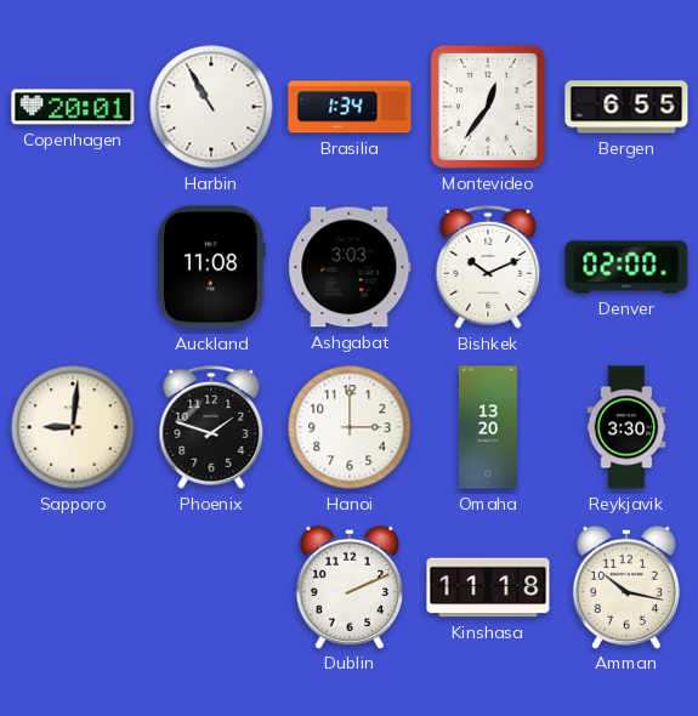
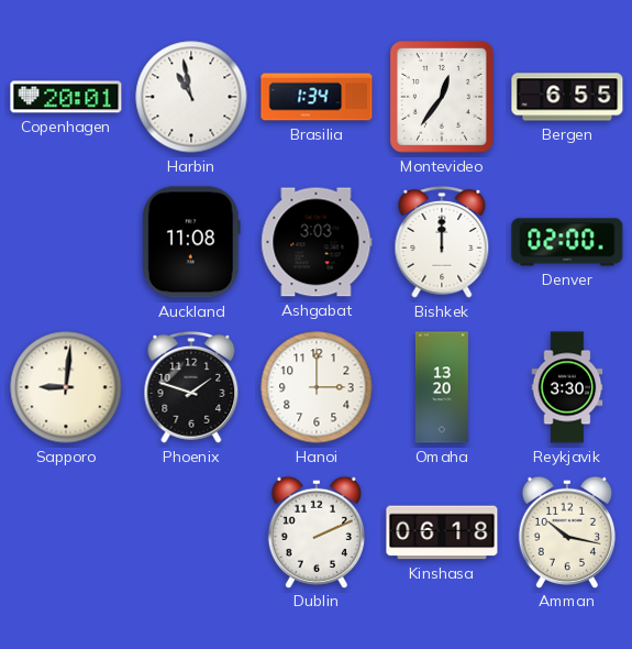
Harbin: 10:55 -> 10:58 (191, 97)
Bishkek: 10:11 -> 12:00 (442, 242)
Kinshasa: 11:18 -> 06:18 (442, 532)
